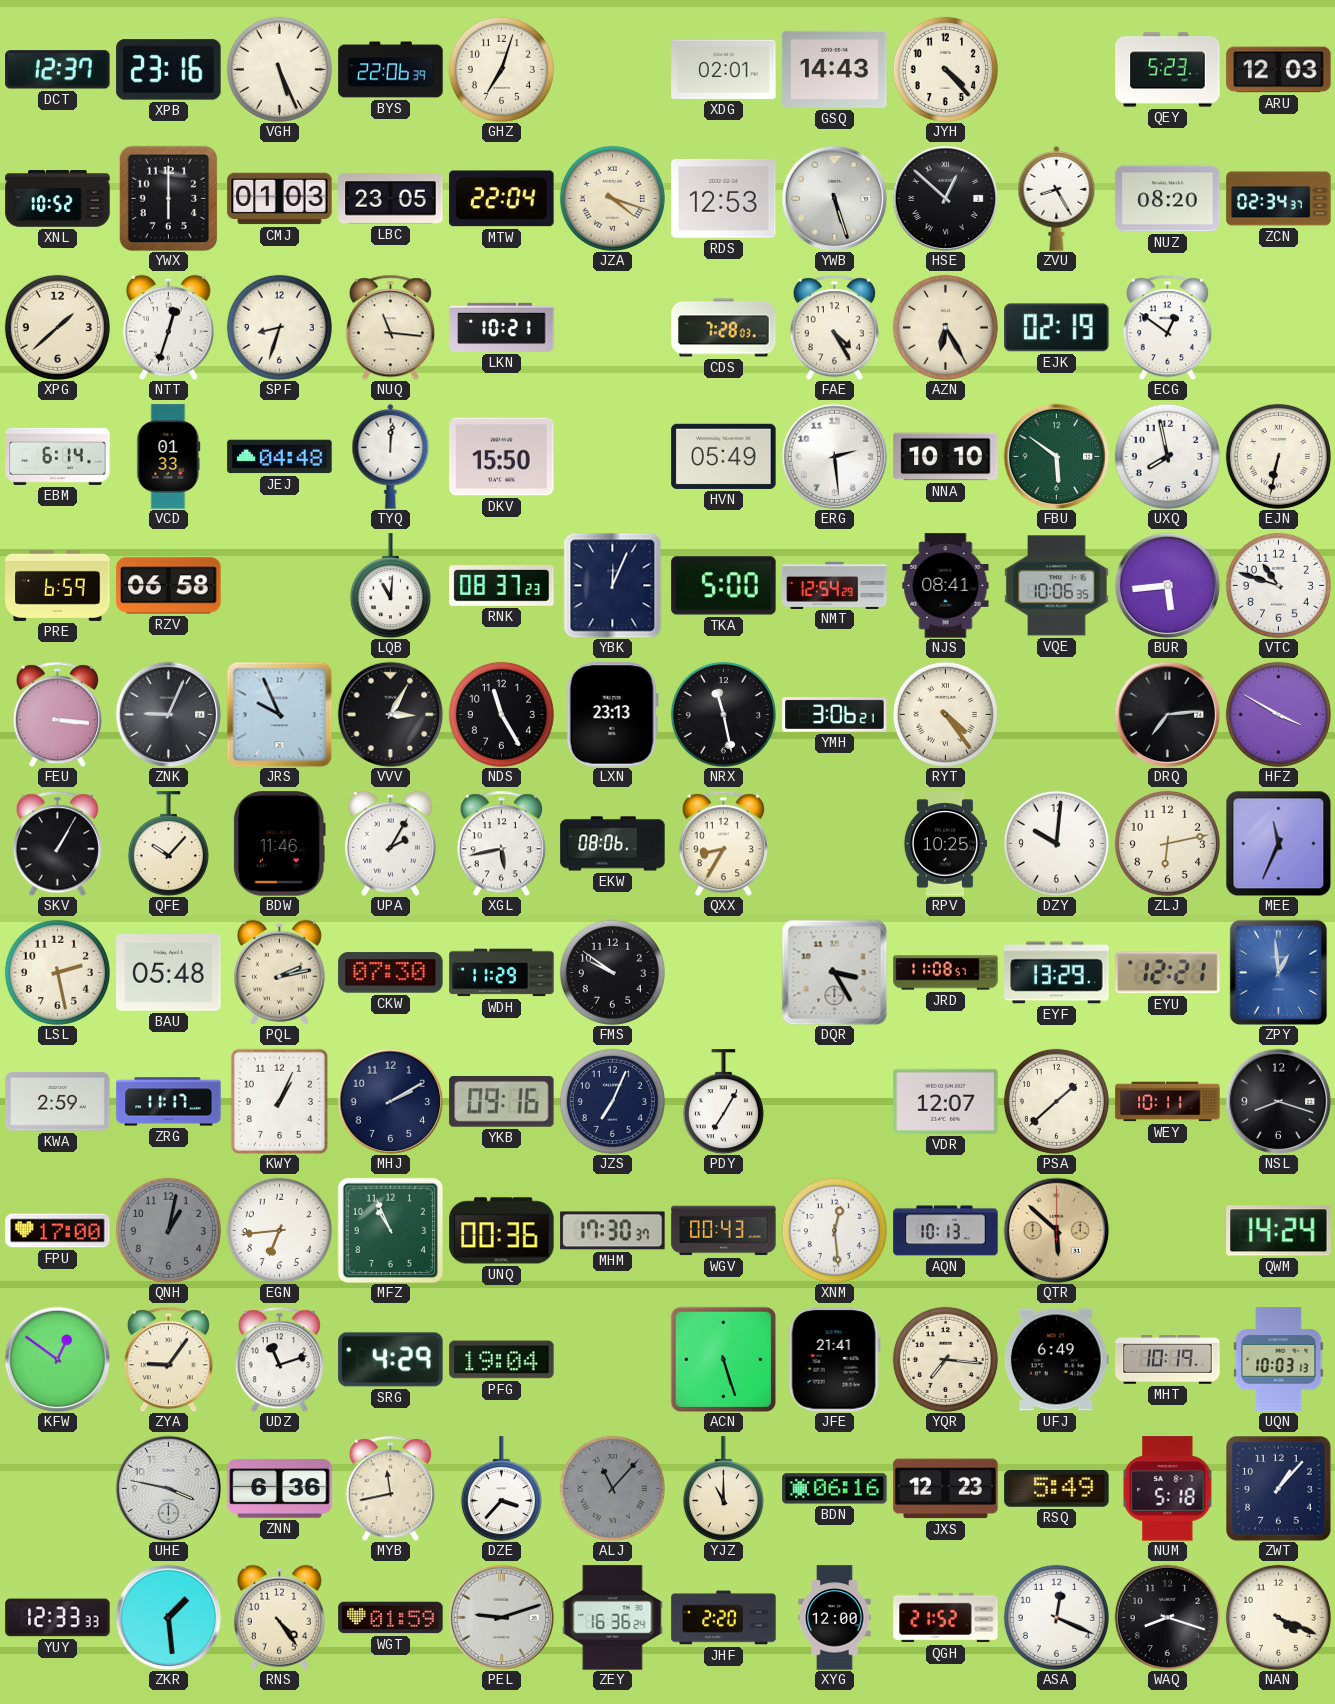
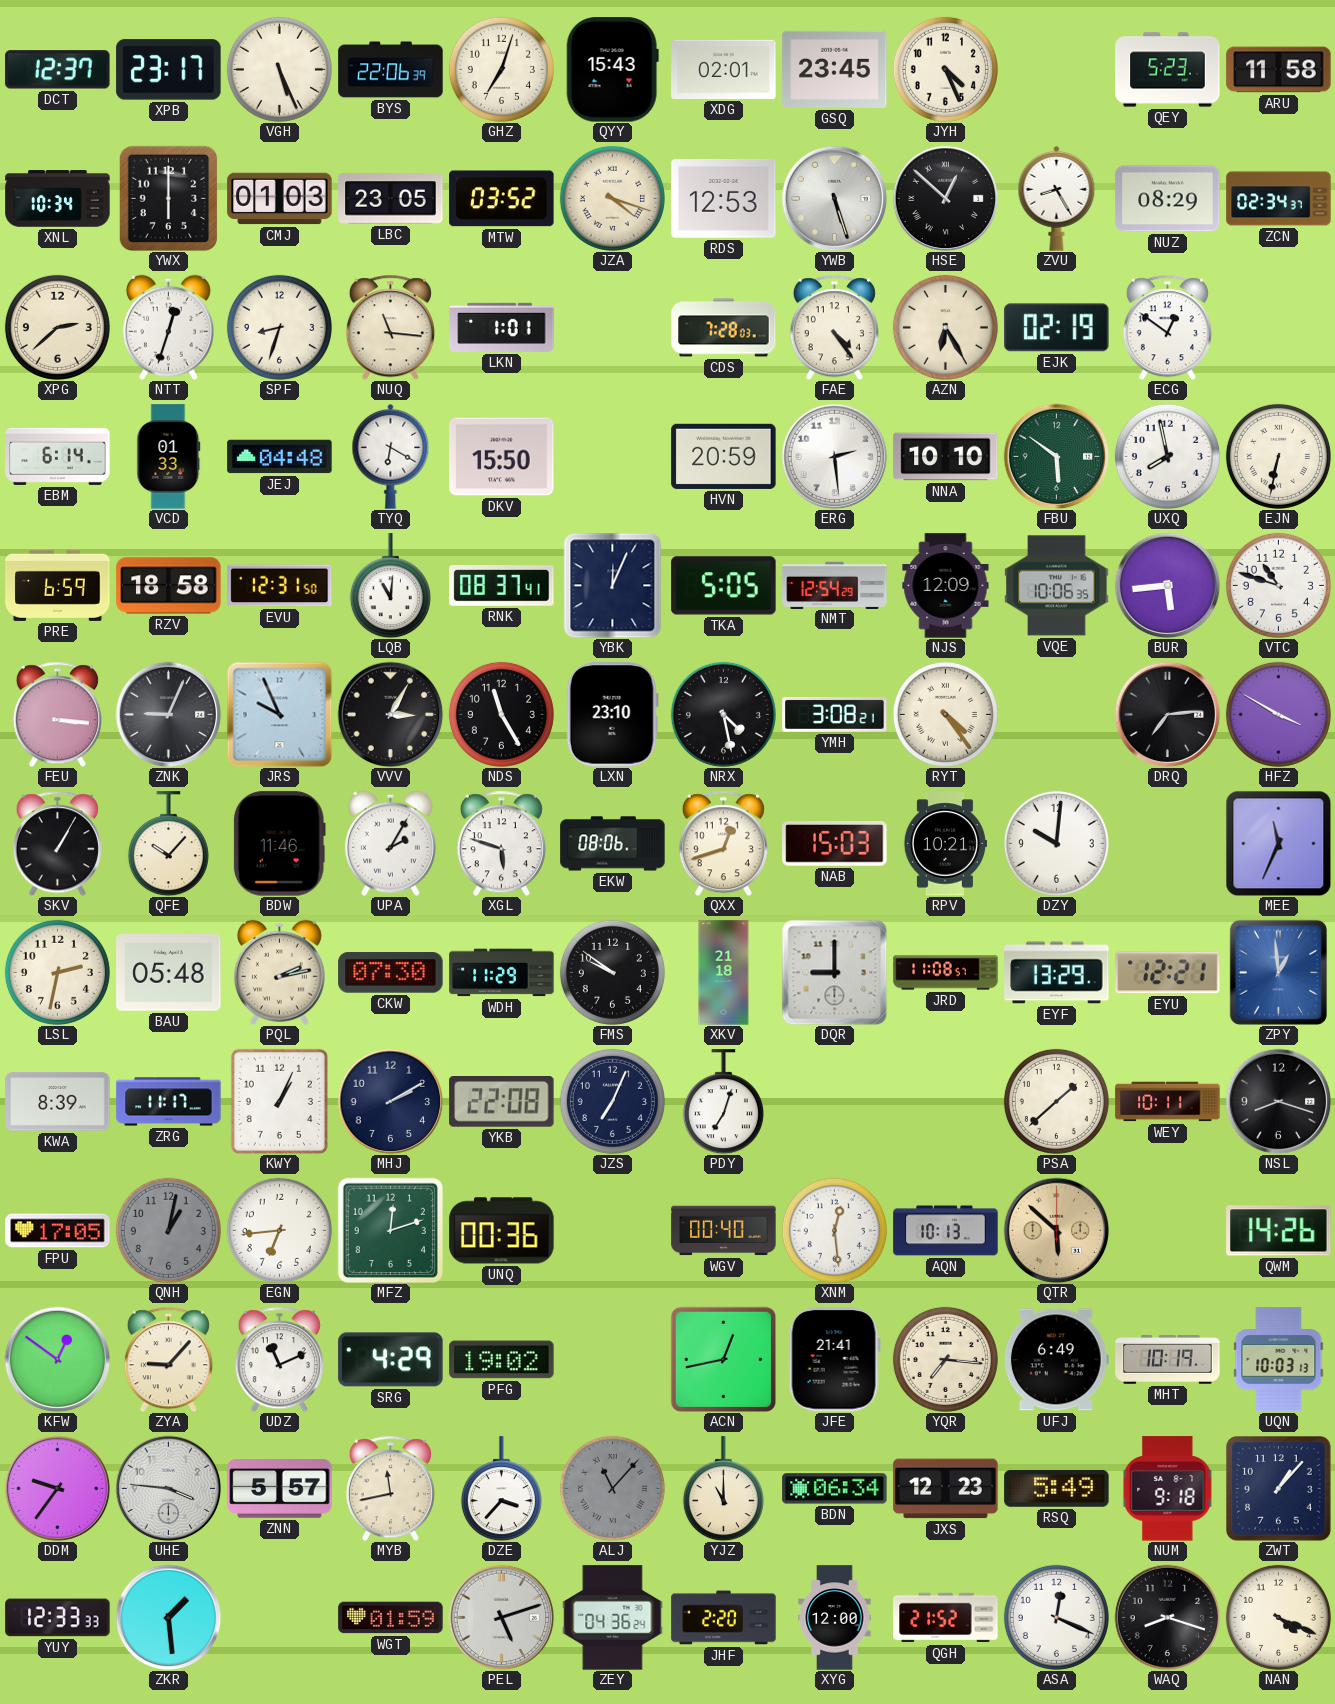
XPB: 23:16 -> 23:17 (169, 70)
QYY: none -> 15:43 (612, 70)
GSQ: 14:43 -> 23:45 (835, 69)
JYH: 4:23 -> 4:26 (945, 69)
ARU: 12:03 -> 11:58 (1279, 70)
XNL: 10:52 -> 10:34 (58, 199)
MTW: 22:04 -> 03:52 (502, 199)
NUZ: 08:20 -> 08:29 (1168, 199)
XPG: 1:38 -> 2:38 (57, 327)
LKN: 10:21 -> 1:01 (502, 327)
FAE: 4:25 -> 4:24 (834, 327)
TYQ: 12:01 -> 6:20 (391, 456)
HVN: 05:49 -> 20:59 (724, 456)
RZV: 06:58 -> 18:58 (169, 586)
EVU: none -> 12:31 (280, 586)
RNK: 08:37:23 -> 08:37:41 (502, 586)
TKA: 5:00 -> 5:05 (724, 586)
NJS: 08:41 -> 12:09 (946, 586)
LXN: 23:13 -> 23:10 (612, 715)
NRX: 11:28 -> 4:28 (723, 714)
YMH: 3:06 -> 3:08 (835, 715)
XGL: 5:43 -> 5:48 (501, 843)
QXX: 8:35 -> 12:42 (723, 843)
NAB: none -> 15:03 (835, 844)
RPV: 10:25 -> 10:21 (945, 844)
ZLJ: 6:13 -> none (1167, 843)
LSL: 2:28 -> 2:32 (57, 972)
XKV: none -> 21:18 (724, 973)
DQR: 3:25 -> 9:00 (834, 972)
KWA: 2:59 -> 8:39 (58, 1102)
YKB: 09:16 -> 22:08 (502, 1102)
PDY: 7:05 -> 7:03 (723, 1102)
VDR: 12:07 -> none (946, 1101)
FPU: 17:00 -> 17:05 (58, 1231)
MFZ: 10:56 -> 12:12 (390, 1230)
MHM: 17:30 -> none (613, 1231)
WGV: 00:43 -> 00:40 (724, 1231)
QWM: 14:24 -> 14:26 (1279, 1231)
ZYA: 9:06 -> 9:07 (168, 1359)
UDZ: 11:12 -> 11:11 (279, 1359)
PFG: 19:04 -> 19:02 (502, 1360)
ACN: 5:27 -> 12:43 (723, 1359)
DDM: none -> 9:36 (57, 1488)
UHE: 3:47 -> 3:46 (168, 1488)
ZNN: 6:36 -> 5:57 (280, 1489)
BDN: 06:16 -> 06:34 (835, 1489)
NUM: 5:18 -> 9:18 (1168, 1489)
RNS: 4:24 -> none (279, 1617)
PEL: 9:12 -> 5:12 (501, 1617)
ZEY: 16:36 -> 04:36 (613, 1618)
